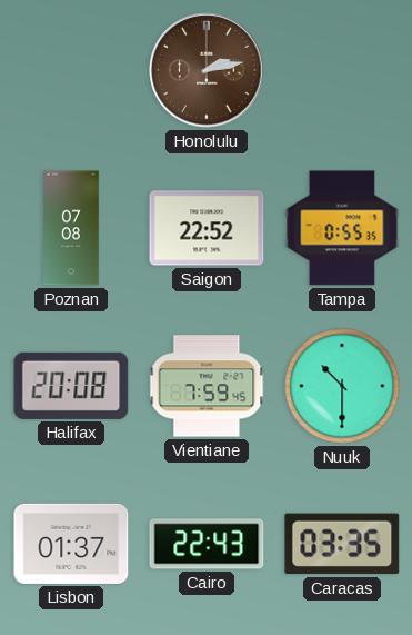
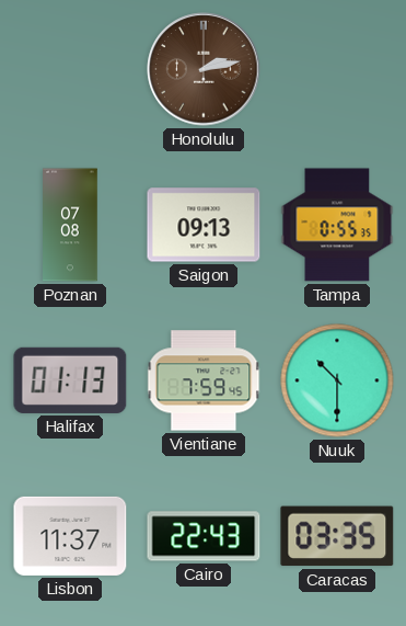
Saigon: 22:52 -> 09:13 (204, 225)
Halifax: 20:08 -> 01:13 (70, 380)
Lisbon: 01:37 -> 11:37 (70, 536)
